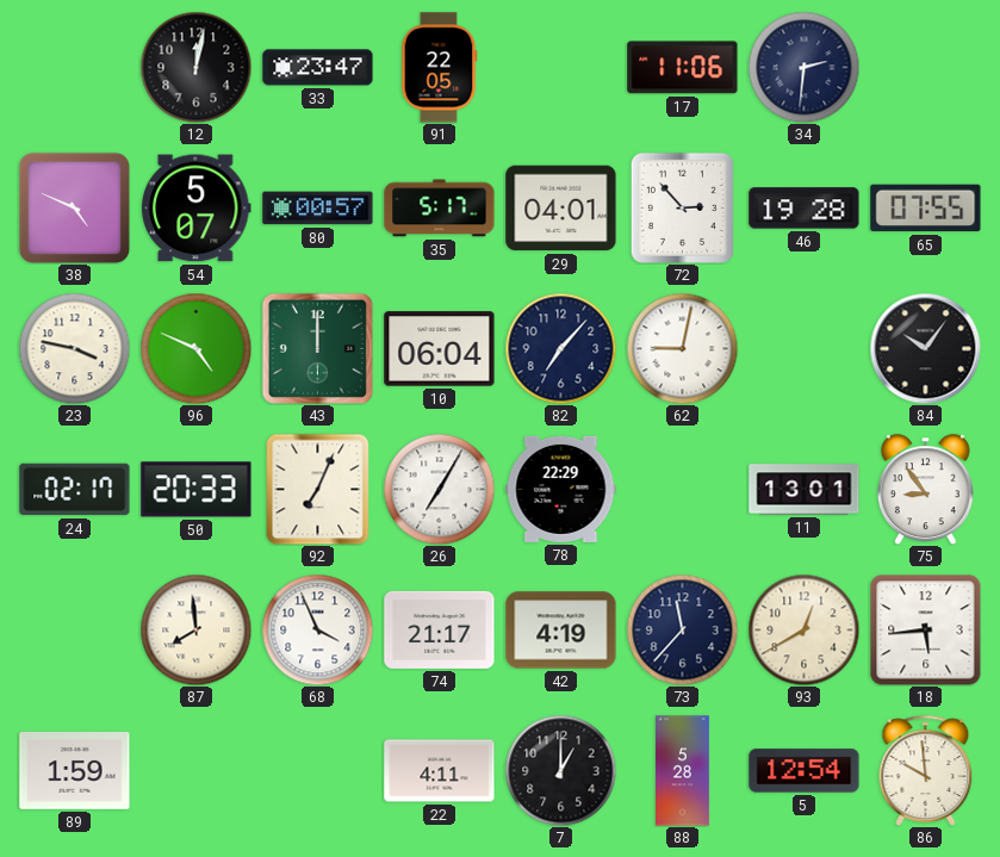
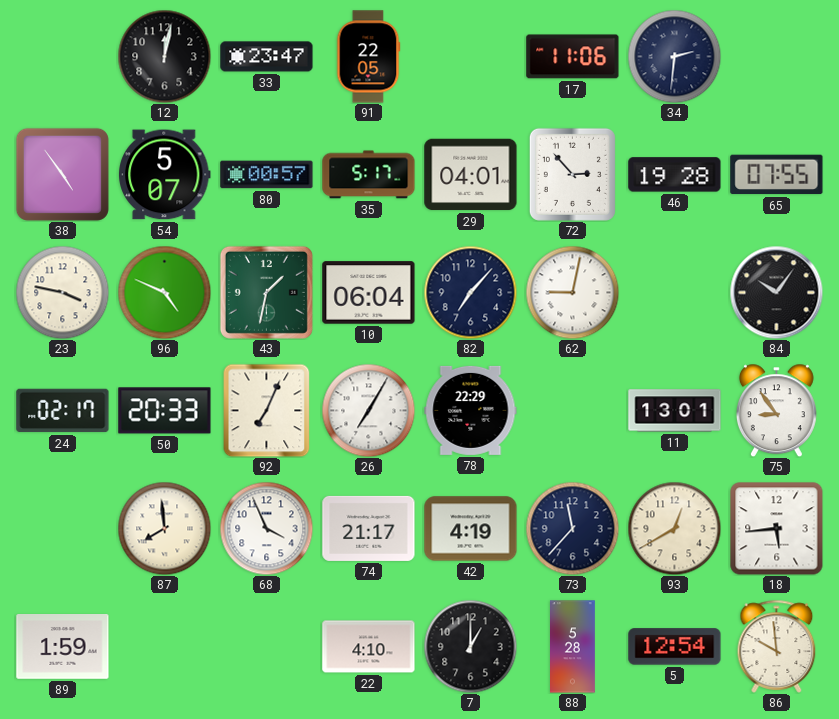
38: 4:49 -> 4:54 (62, 174)
43: 12:00 -> 1:32 (266, 292)
22: 4:11 -> 4:10 (369, 647)
